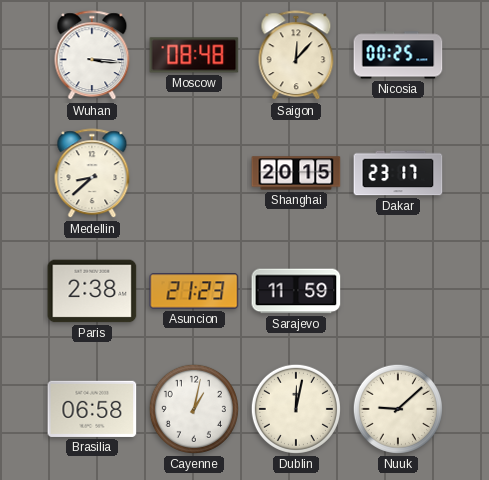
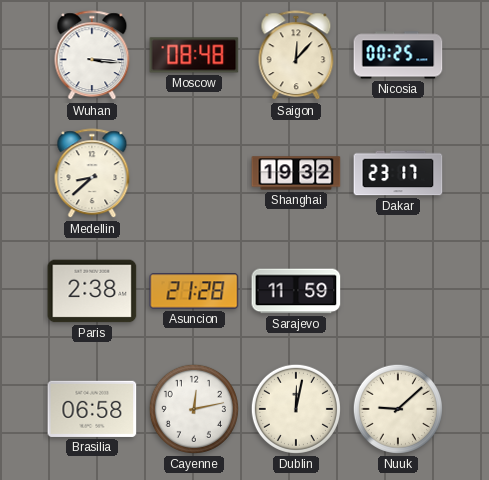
Shanghai: 20:15 -> 19:32 (296, 173)
Asuncion: 21:23 -> 21:28 (194, 291)
Cayenne: 1:02 -> 12:13 (194, 409)
